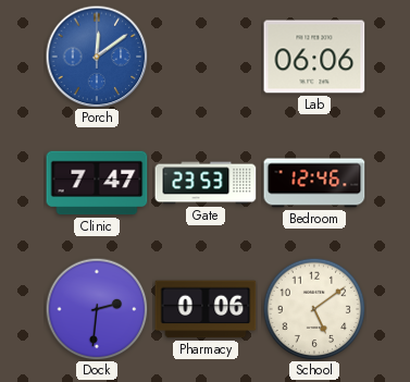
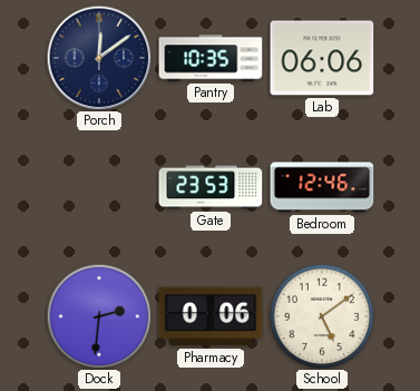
Porch dial: blue -> navy (99, 58)
Pantry: none -> 10:35 (211, 58)
Clinic: 7:47 -> none (97, 183)
